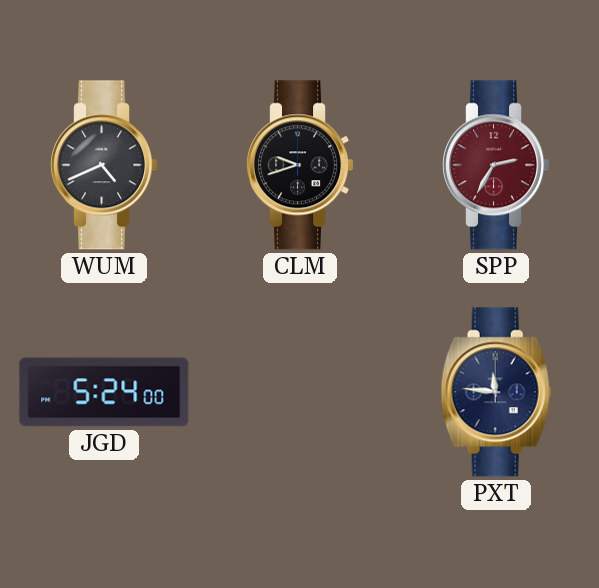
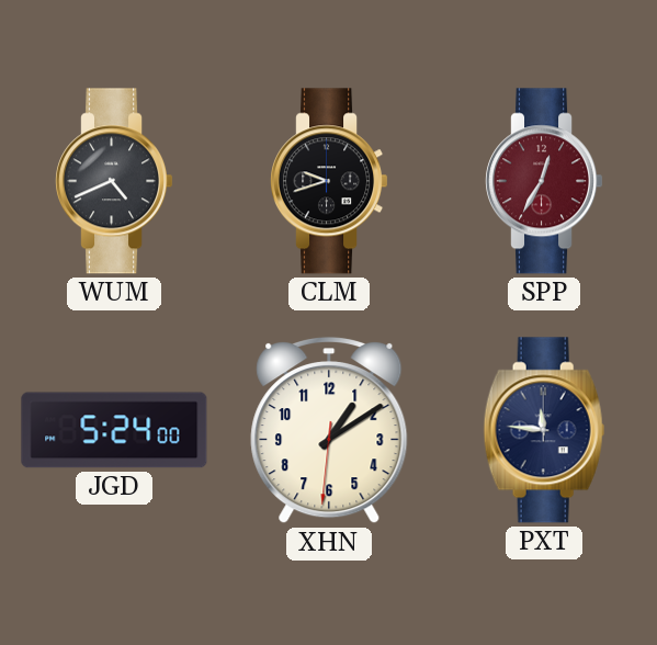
SPP: 2:35 -> 12:35 (545, 181)
XHN: none -> 1:09 (329, 430)
